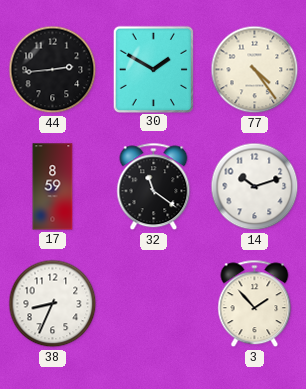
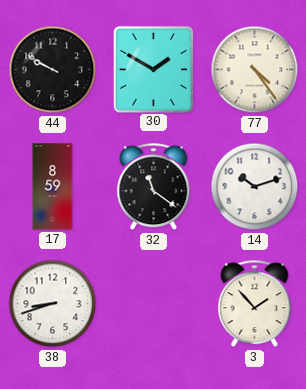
44: 2:44 -> 9:50 (53, 70)
38: 8:34 -> 8:42 (53, 304)
